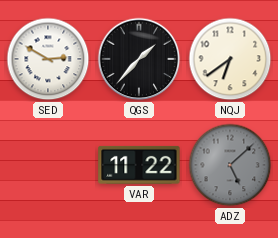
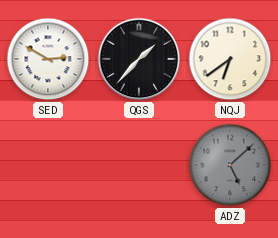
VAR: 11:22 -> none (139, 165)
